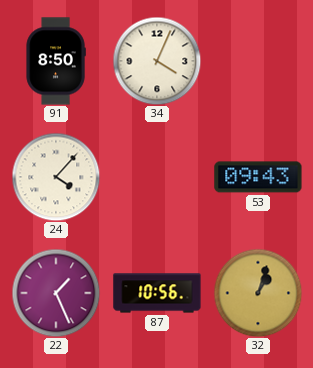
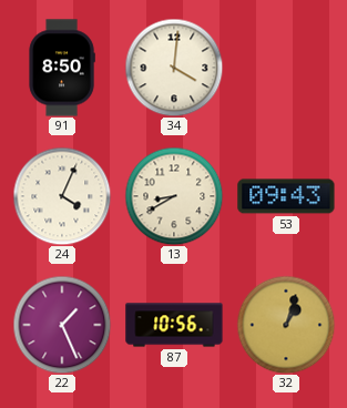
34: 4:04 -> 4:01 (174, 68)
24: 4:07 -> 4:04 (62, 196)
13: none -> 8:40 (174, 196)
